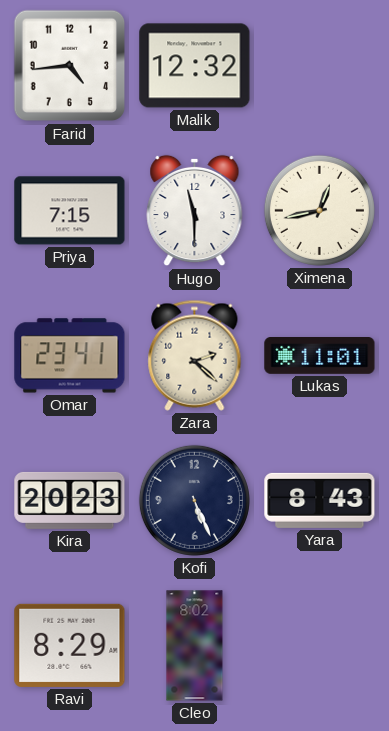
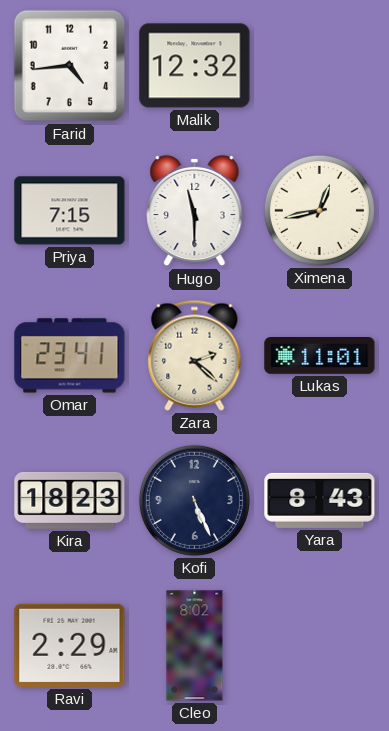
Kira: 20:23 -> 18:23 (70, 500)
Ravi: 8:29 -> 2:29 (70, 645)
